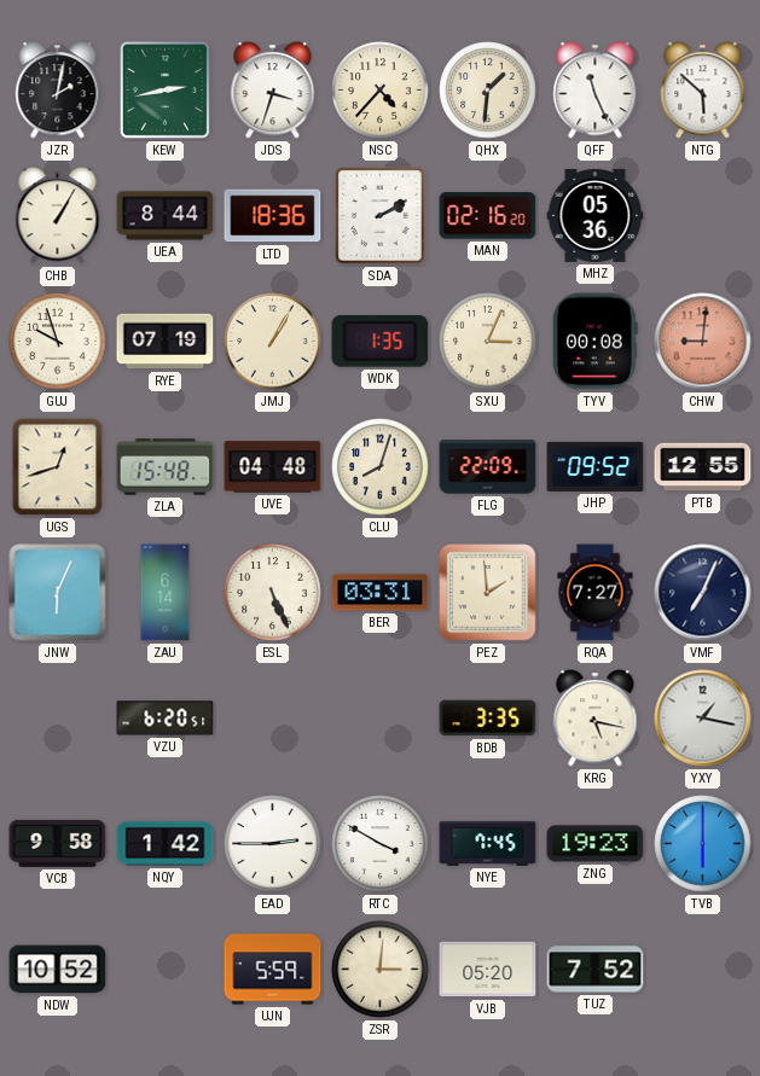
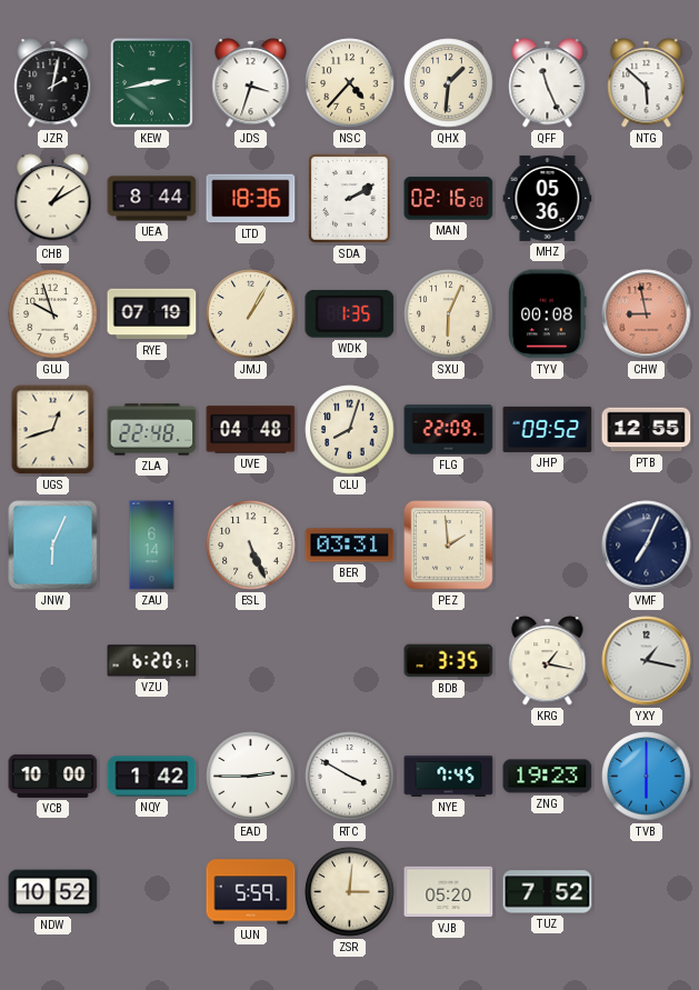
CHB: 1:05 -> 1:10 (53, 199)
SXU: 3:04 -> 6:04 (449, 314)
CHW: 9:01 -> 8:58 (647, 314)
ZLA: 15:48 -> 22:48 (152, 430)
RQA: 7:27 -> none (596, 593)
KRG: 5:17 -> 1:17 (548, 661)
VCB: 9:58 -> 10:00 (53, 776)
